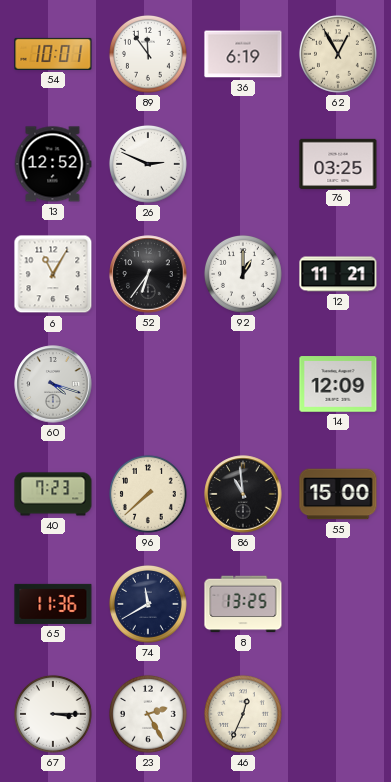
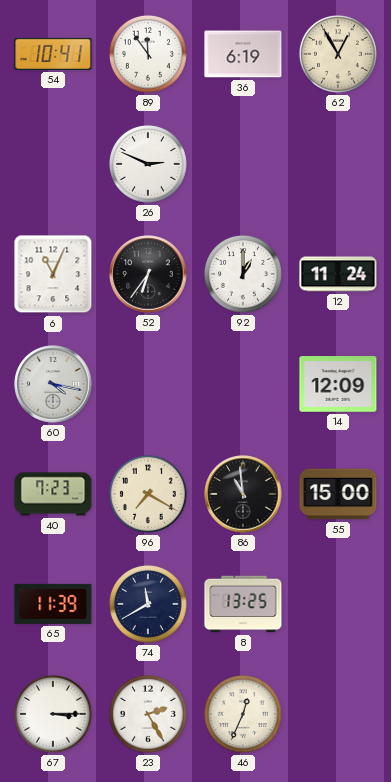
54: 10:01 -> 10:41 (53, 54)
13: 12:52 -> none (53, 164)
76: 03:25 -> none (338, 163)
6: 11:05 -> 11:04 (53, 274)
12: 11:21 -> 11:24 (338, 274)
60: 4:18 -> 4:17 (53, 384)
96: 7:38 -> 7:20 (148, 494)
65: 11:36 -> 11:39 (53, 604)
